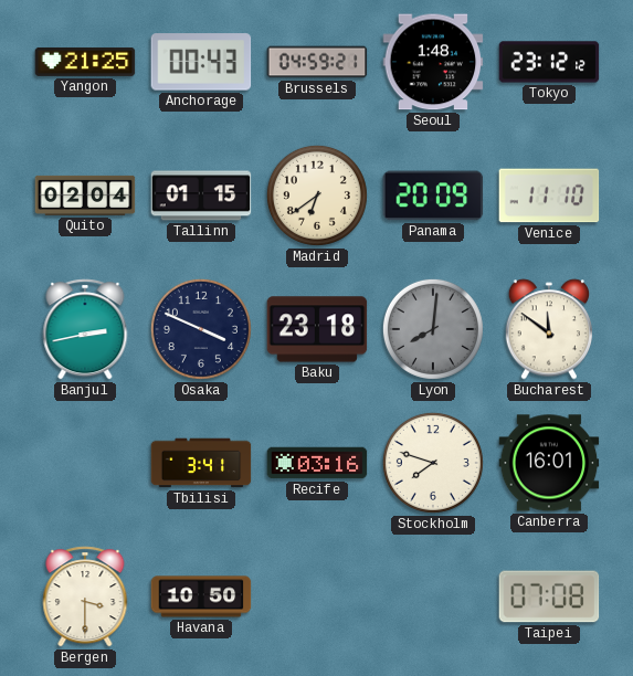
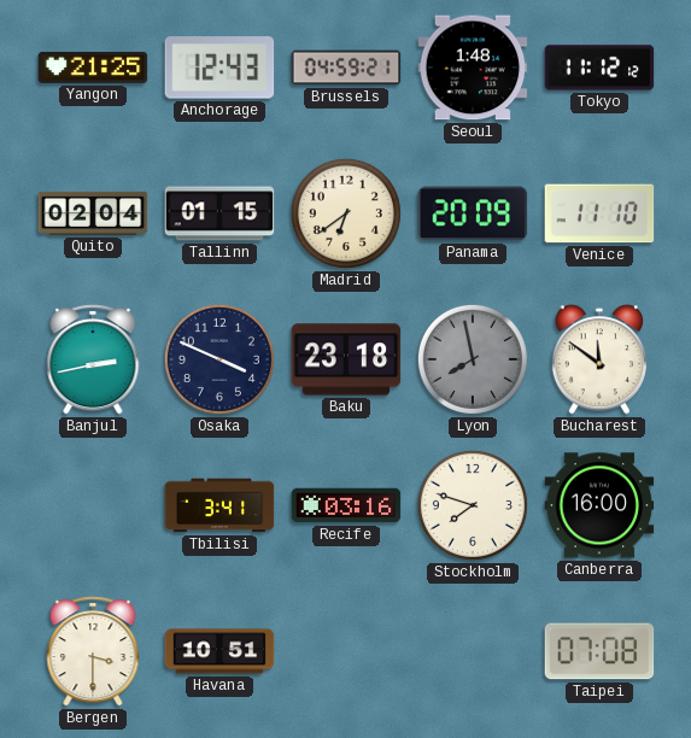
Anchorage: 00:43 -> 12:43 (219, 68)
Tokyo: 23:12 -> 11:12 (599, 68)
Lyon: 8:01 -> 7:58 (473, 359)
Canberra: 16:01 -> 16:00 (599, 505)
Havana: 10:50 -> 10:51 (219, 651)
